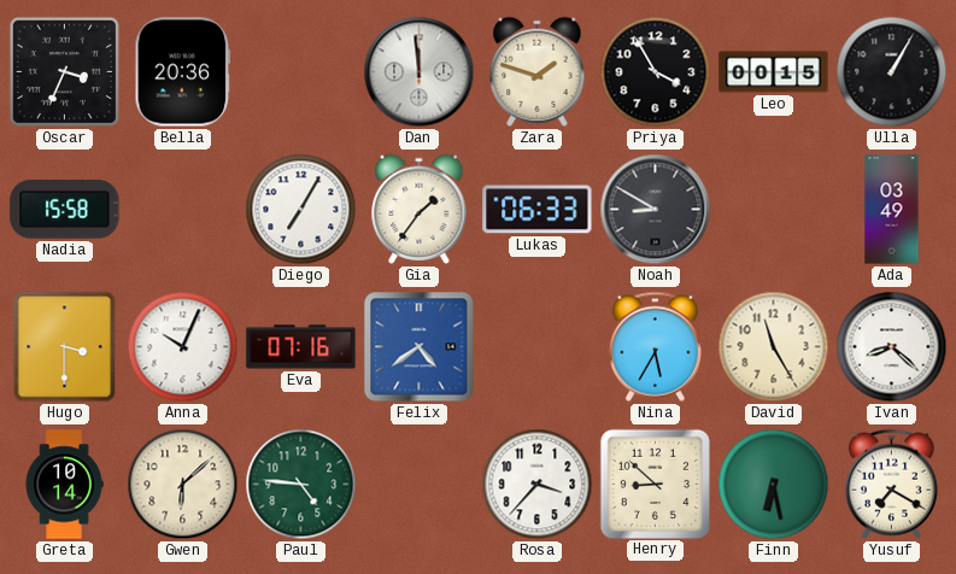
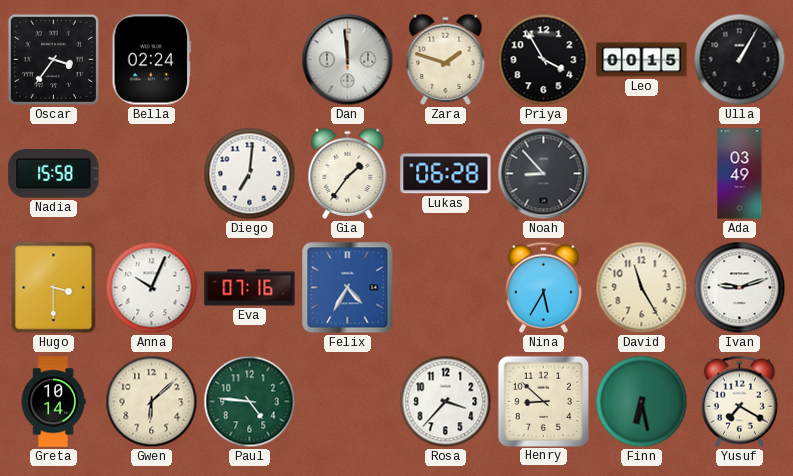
Oscar: 3:34 -> 3:36 (53, 59)
Bella: 20:36 -> 02:24 (152, 60)
Diego: 7:05 -> 7:01 (250, 174)
Lukas: 06:33 -> 06:28 (446, 174)
Noah: 8:50 -> 8:53 (544, 174)
Felix: 4:39 -> 4:35 (348, 288)
Ivan: 8:22 -> 9:12 (740, 288)
